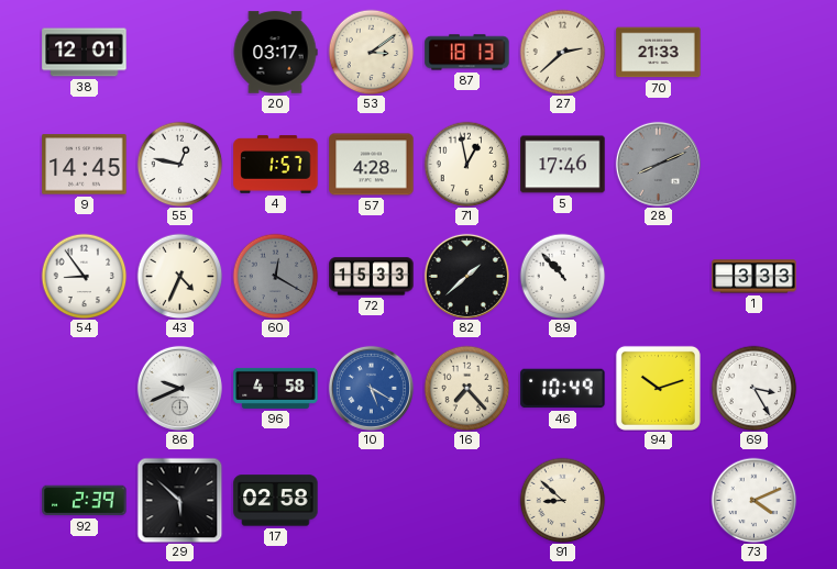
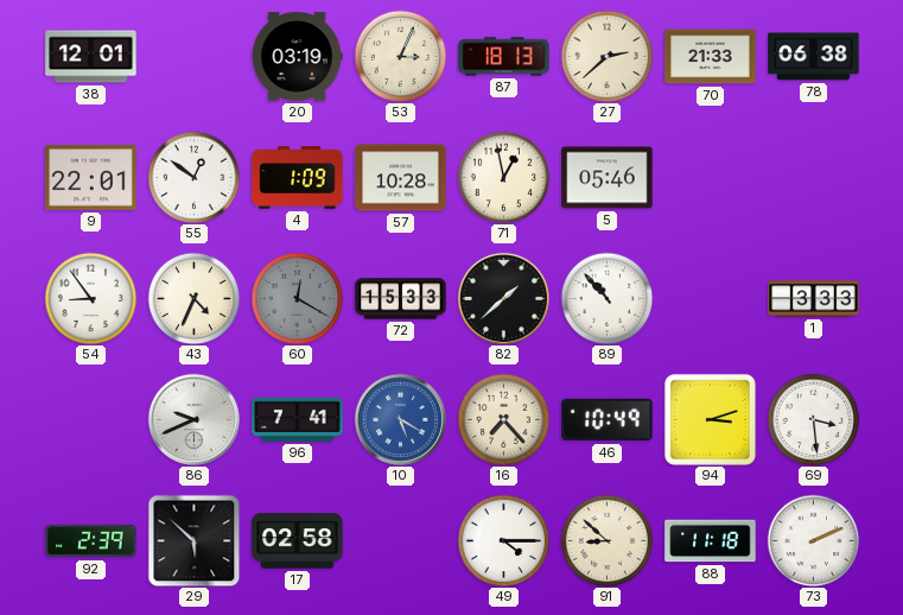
20: 03:17 -> 03:19 (297, 57)
53: 3:09 -> 3:04 (400, 56)
78: none -> 06:38 (814, 57)
9: 14:45 -> 22:01 (91, 178)
55: 12:47 -> 12:51 (193, 177)
4: 1:57 -> 1:09 (298, 178)
57: 4:28 -> 10:28 (401, 178)
5: 17:46 -> 05:46 (608, 178)
28: 8:11 -> none (658, 164)
96: 4:58 -> 7:41 (298, 419)
94: 10:12 -> 3:12 (710, 419)
69: 3:25 -> 3:29 (813, 419)
49: none -> 4:15 (503, 540)
88: none -> 11:18 (711, 541)
73: 4:11 -> 2:11 (813, 540)
